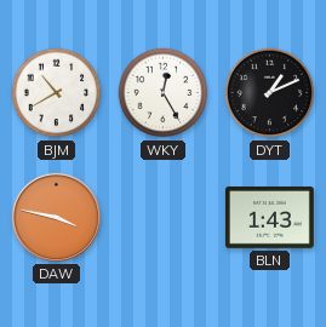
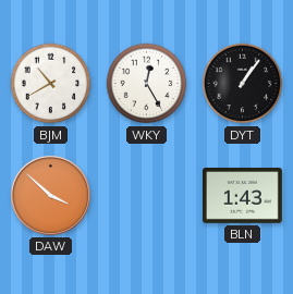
DYT: 1:11 -> 1:06 (243, 84)
DAW: 3:47 -> 3:52 (50, 195)
